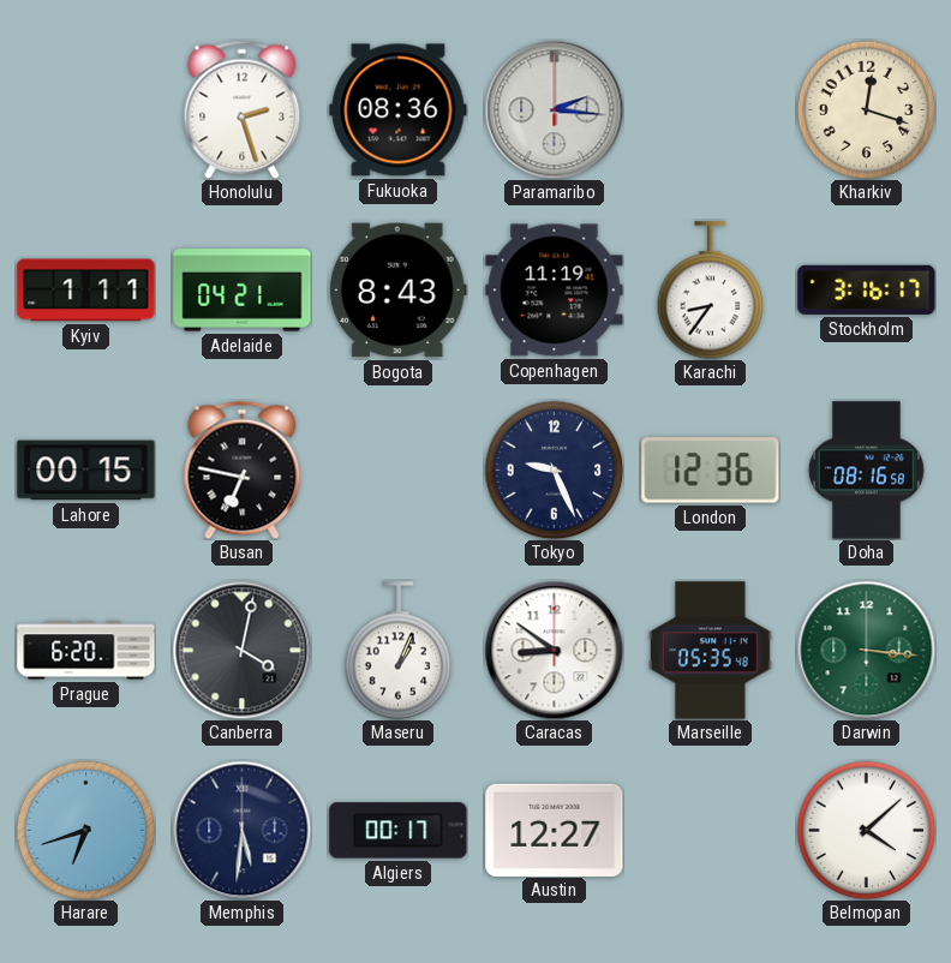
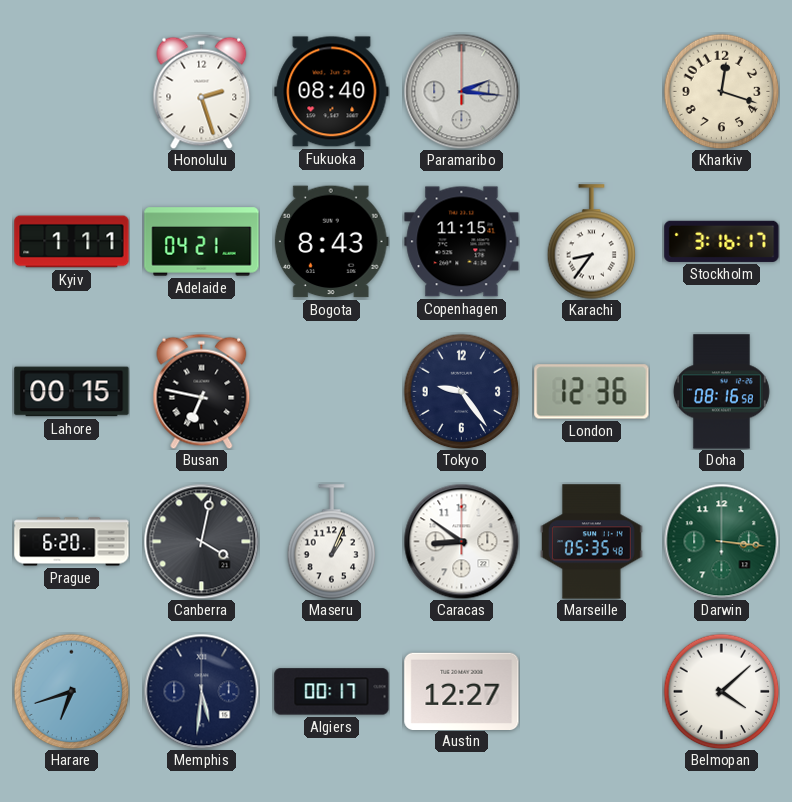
Fukuoka: 08:36 -> 08:40 (332, 92)
Copenhagen: 11:19 -> 11:15 (462, 242)
Tokyo: 9:26 -> 9:24 (461, 391)
